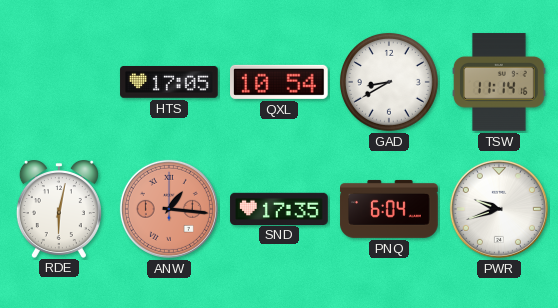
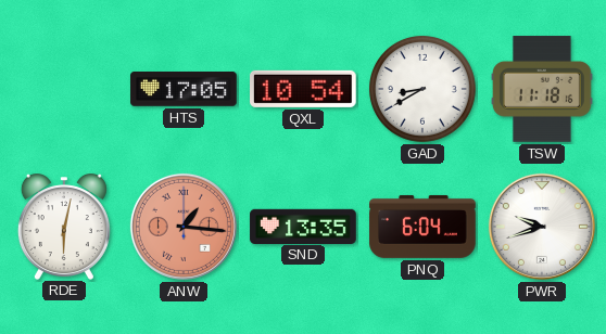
TSW: 11:14 -> 11:18 (542, 89)
SND: 17:35 -> 13:35 (303, 226)
